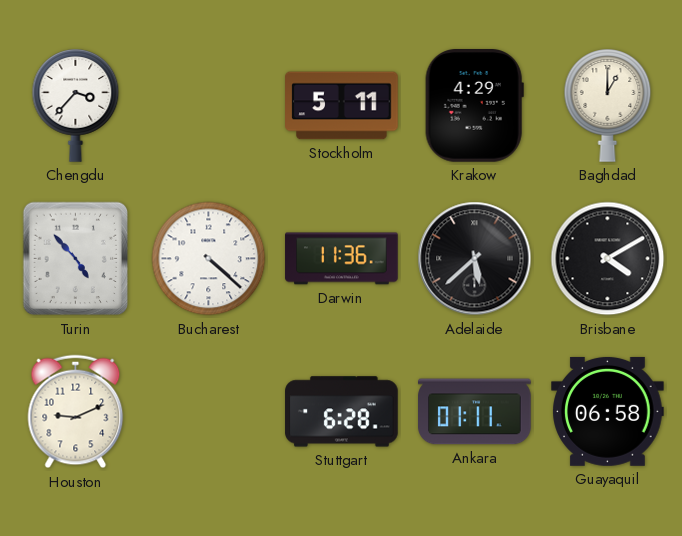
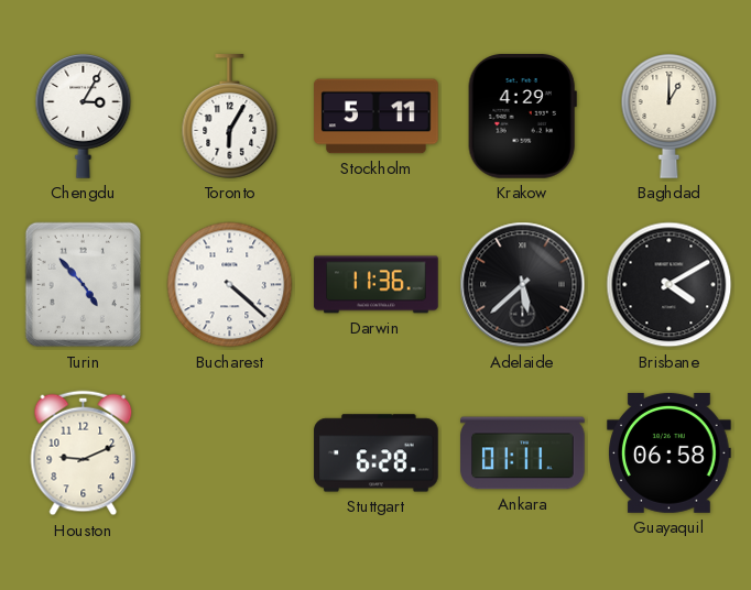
Chengdu: 3:37 -> 3:05 (84, 117)
Toronto: none -> 6:05 (230, 117)
